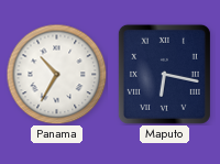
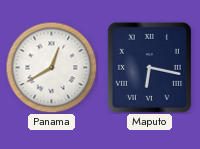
Panama: 10:35 -> 12:40 (51, 67)
